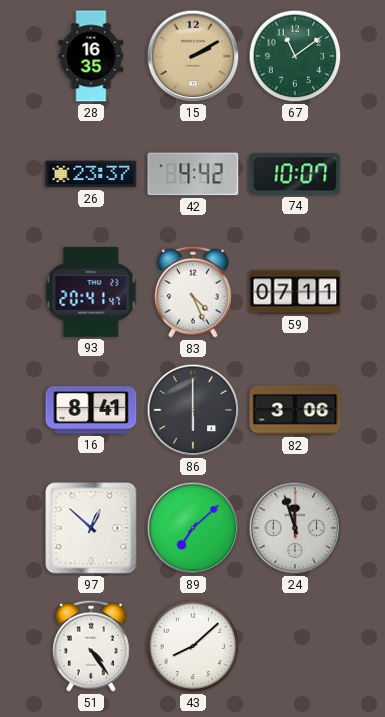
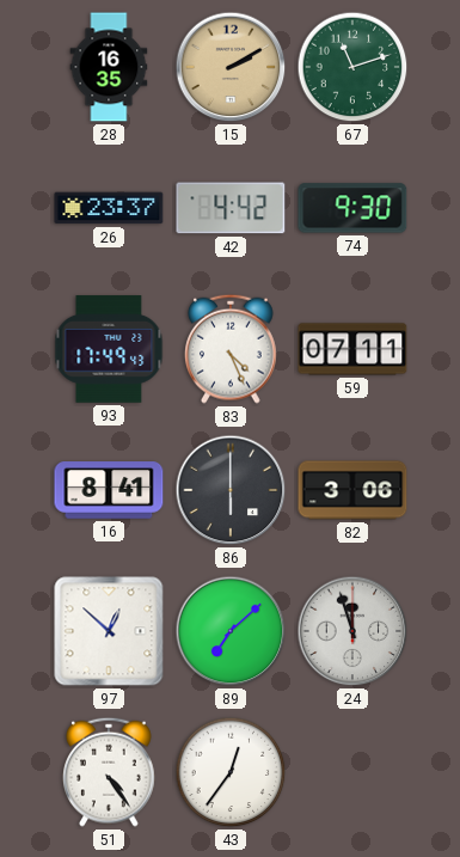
67: 11:09 -> 11:12 (352, 67)
74: 10:07 -> 9:30 (352, 208)
93: 20:41 -> 17:49 (109, 349)
43: 8:08 -> 12:36 (231, 772)
